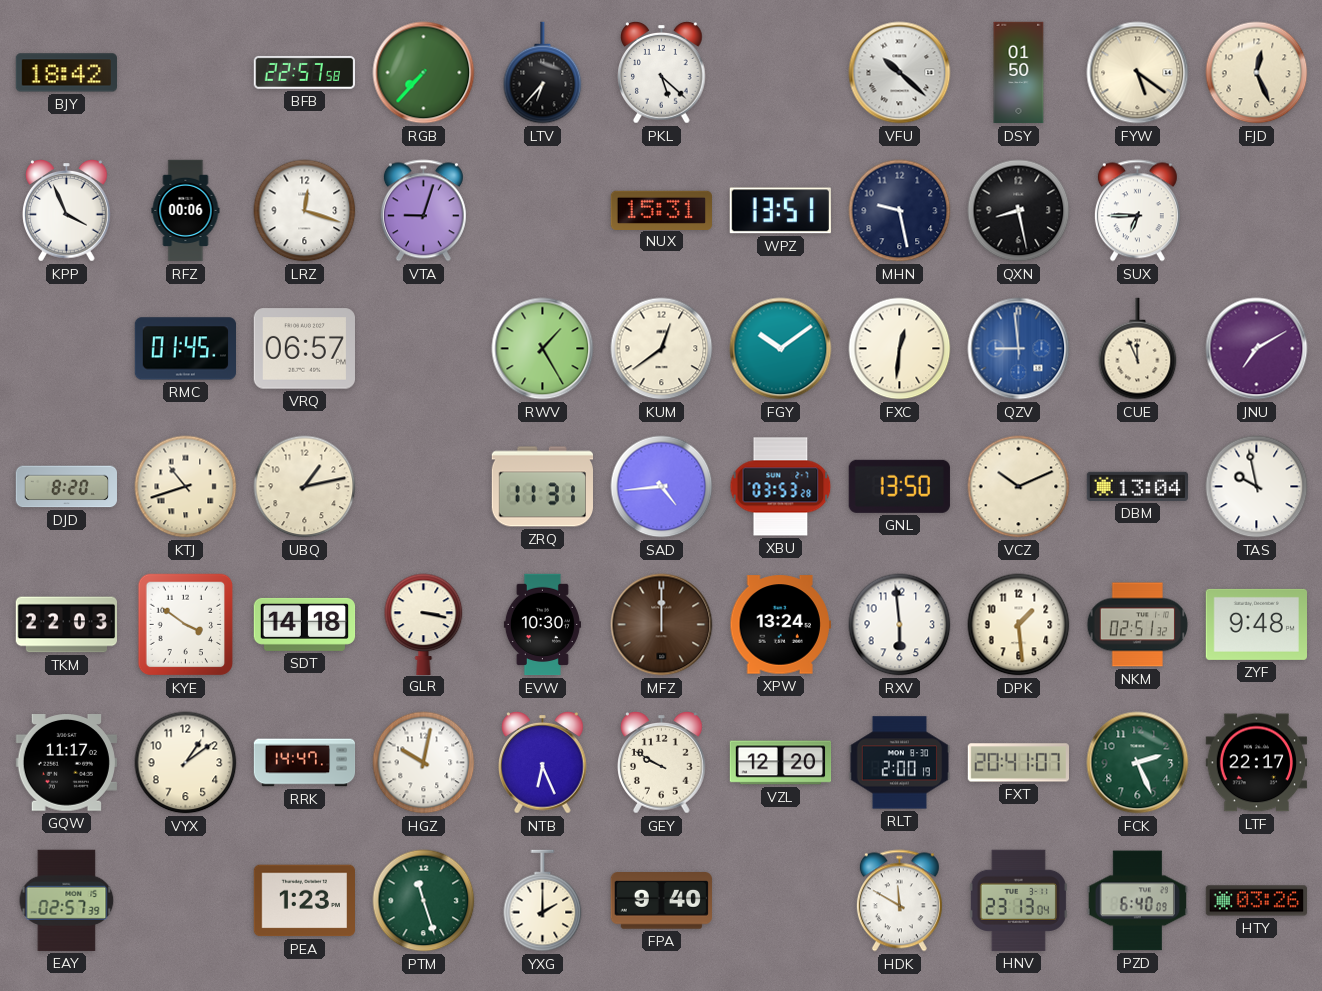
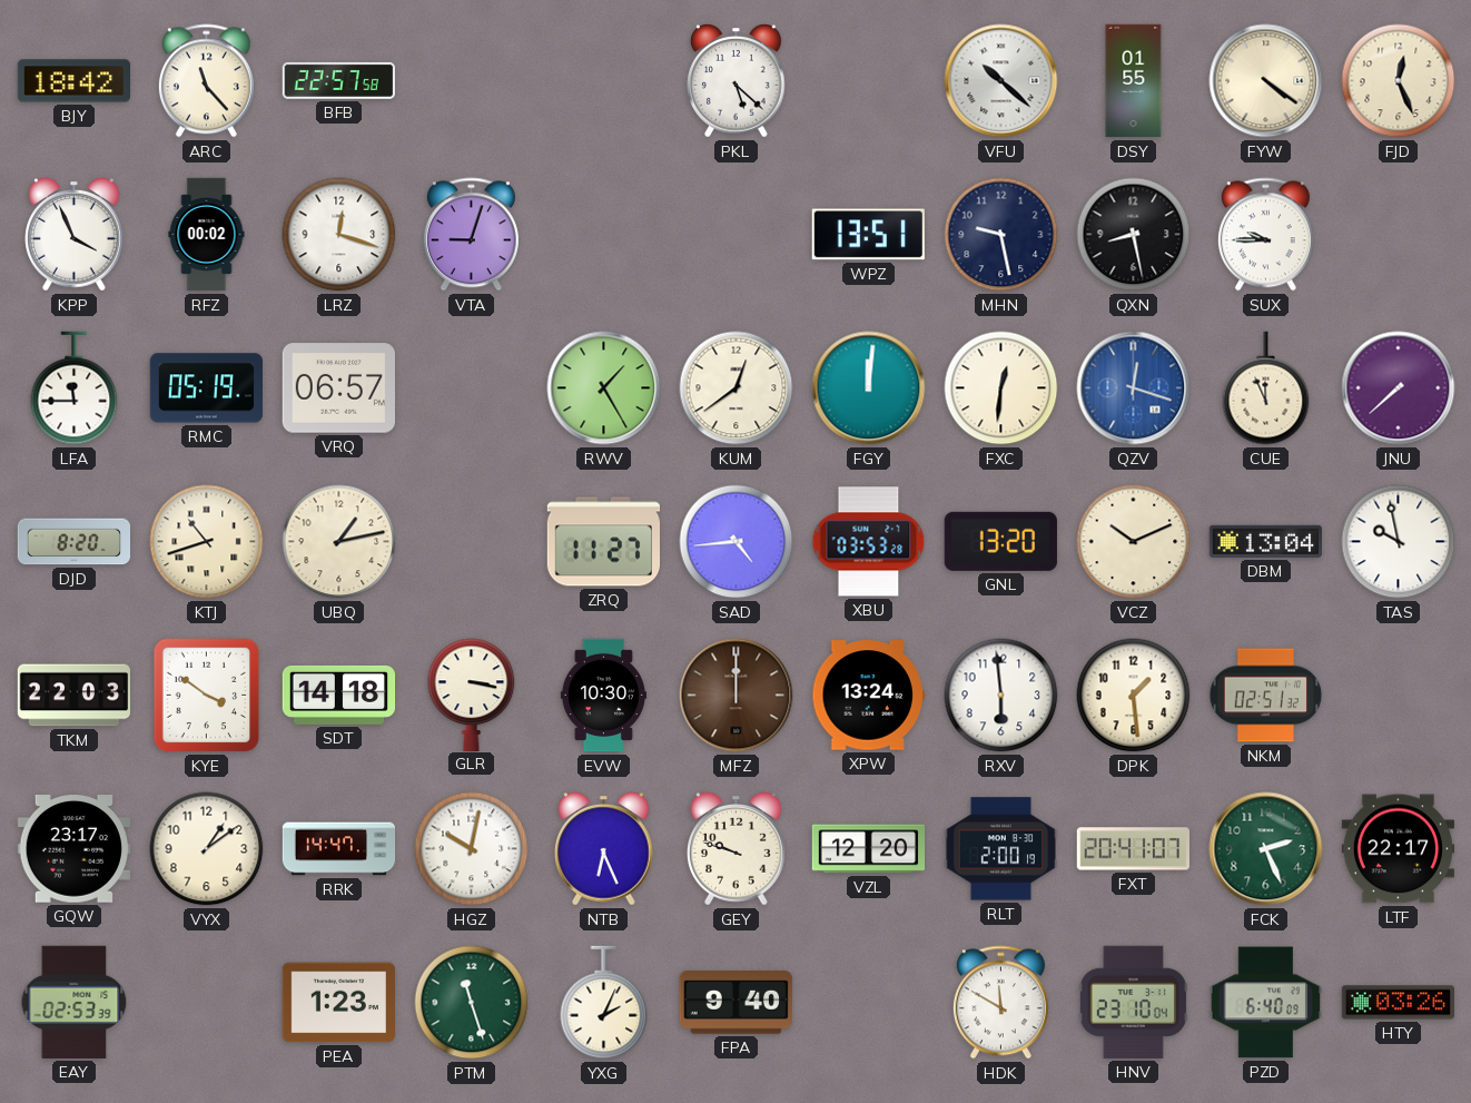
ARC: none -> 11:23 (206, 81)
RGB: 7:37 -> none (424, 73)
LTV: 6:37 -> none (543, 73)
DSY: 01:50 -> 01:55 (1134, 81)
FYW: 5:21 -> 4:21 (1266, 81)
RFZ: 00:06 -> 00:02 (207, 235)
NUX: 15:31 -> none (661, 210)
SUX: 6:45 -> 9:45 (1265, 235)
LFA: none -> 11:45 (75, 388)
RMC: 01:45 -> 05:19 (206, 388)
FGY: 10:09 -> 12:01 (869, 388)
QZV: 8:59 -> 12:18 (1134, 388)
JNU: 7:10 -> 7:38 (1399, 388)
ZRQ: 11:31 -> 11:27 (603, 542)
GNL: 13:50 -> 13:20 (1000, 541)
ZYF: 9:48 -> none (1256, 624)
GQW: 11:17 -> 23:17 (73, 849)
GEY: 9:50 -> 9:48 (737, 849)
EAY: 02:57 -> 02:53 (75, 1002)
YXG: 2:00 -> 2:04 (604, 1003)
HNV: 23:13 -> 23:10 (1133, 1002)
